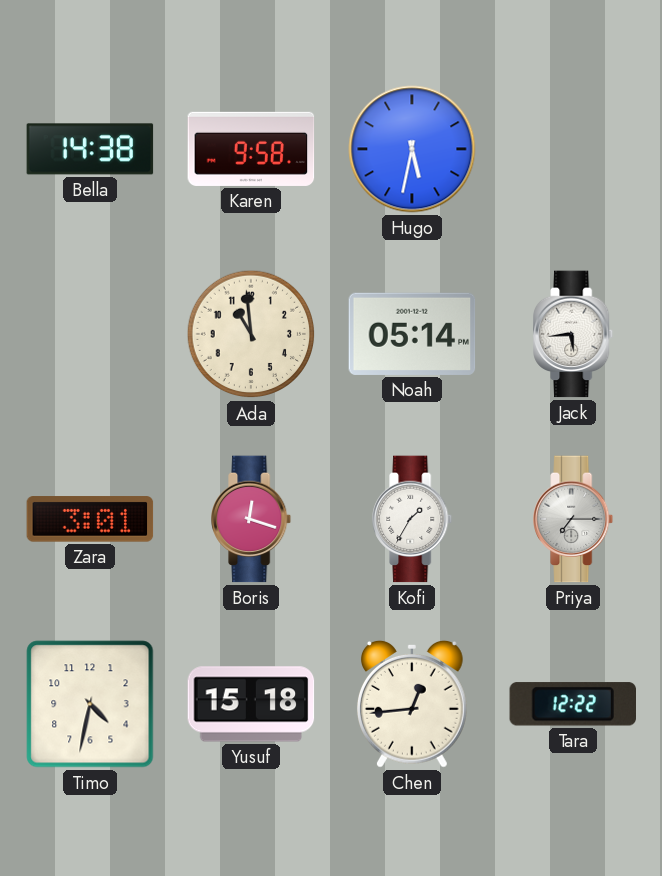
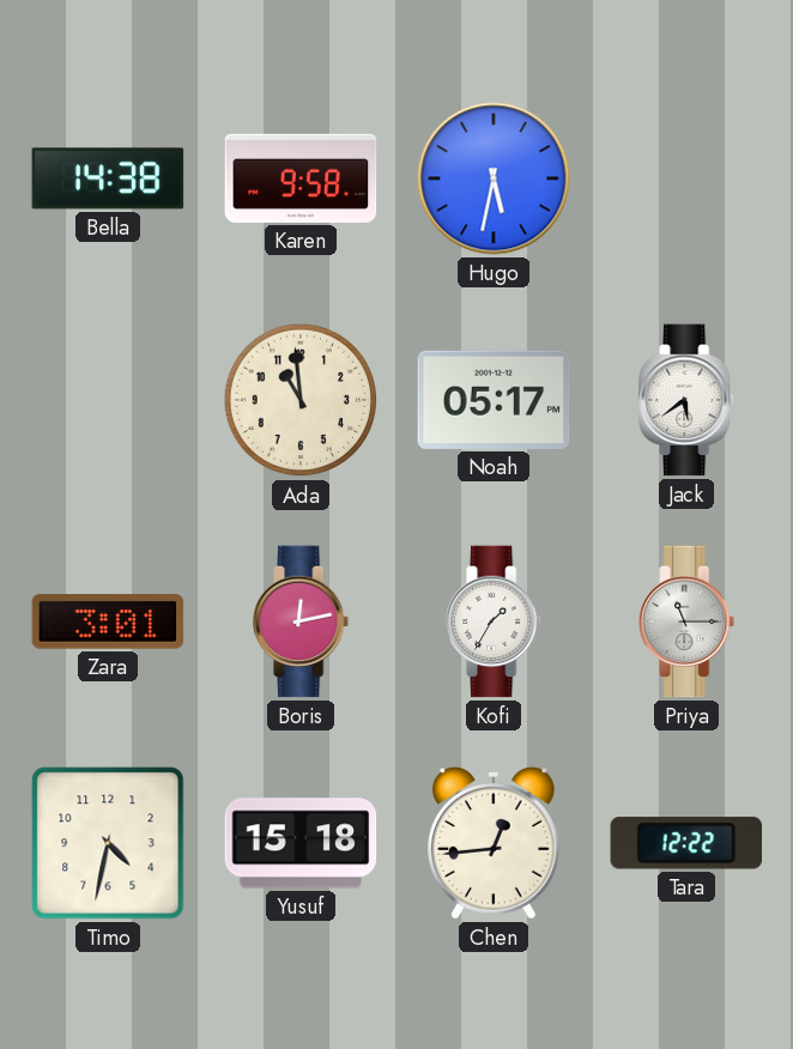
Noah: 05:14 -> 05:17 (494, 400)
Jack: 5:44 -> 5:39 (688, 400)
Boris: 12:18 -> 12:13 (302, 621)
Priya: 7:15 -> 11:15 (688, 621)
